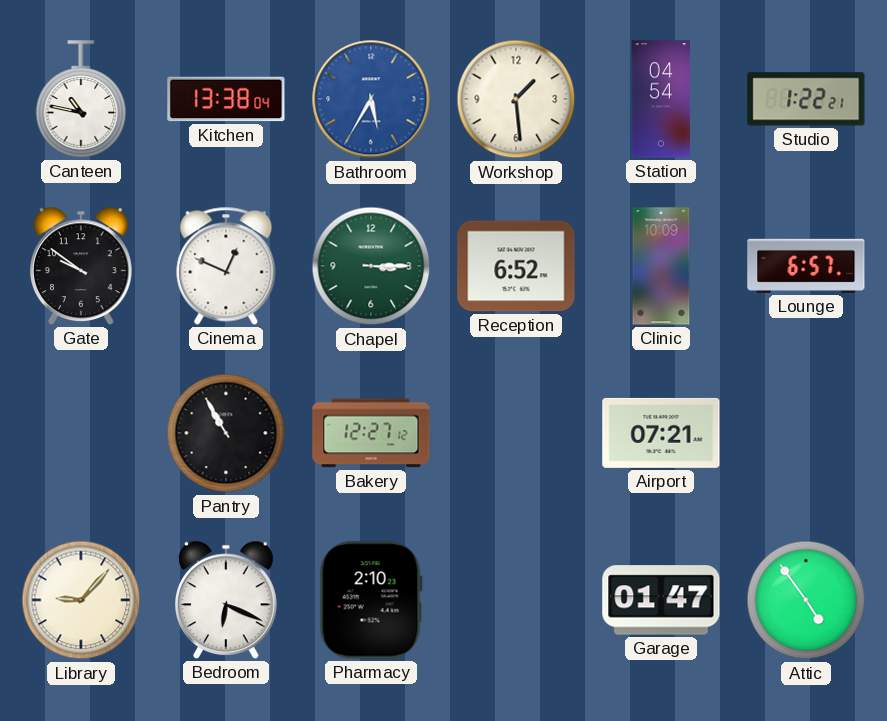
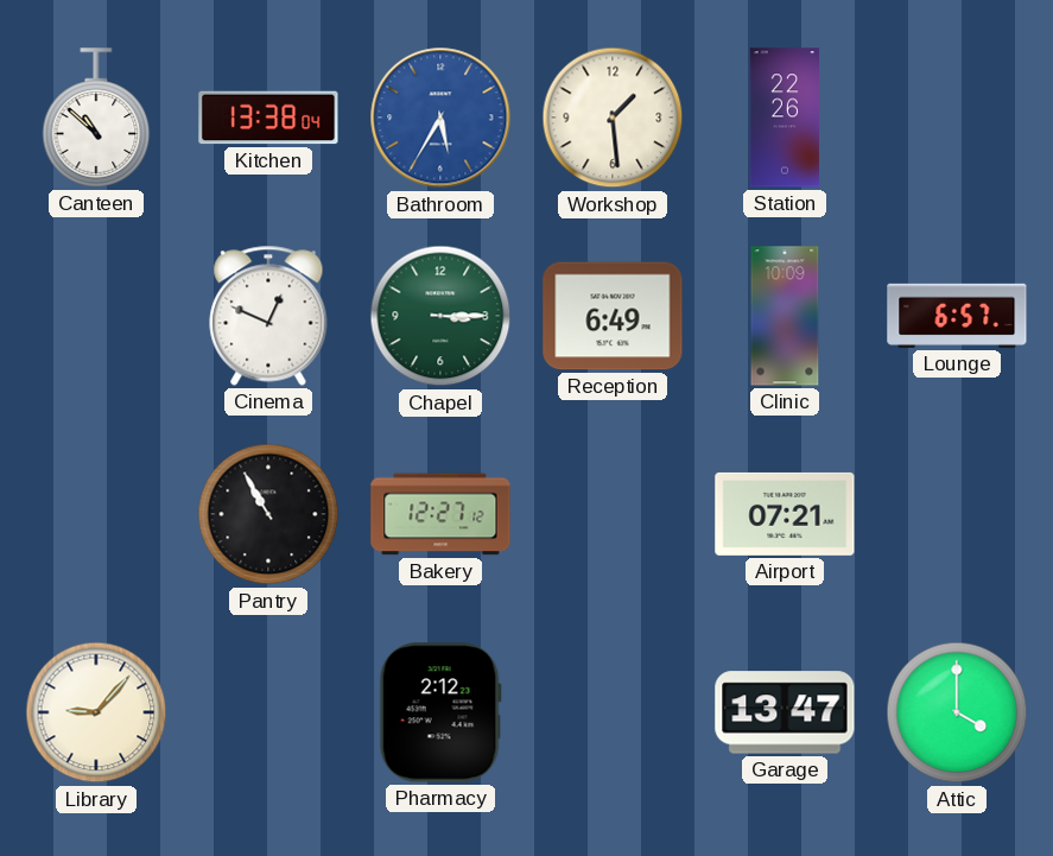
Canteen: 10:47 -> 10:52 (96, 118)
Station: 04:54 -> 22:26 (785, 118)
Studio: 1:22 -> none (806, 99)
Gate: 9:51 -> none (82, 266)
Reception: 6:52 -> 6:49 (613, 316)
Bedroom: 6:19 -> none (227, 600)
Pharmacy: 2:10 -> 2:12 (440, 712)
Garage: 01:47 -> 13:47 (785, 712)
Attic: 4:54 -> 4:00 (957, 712)
